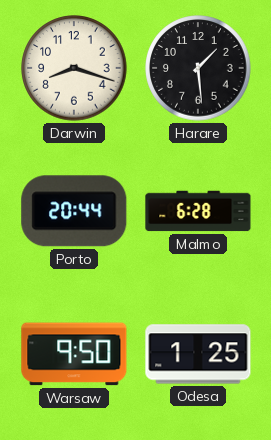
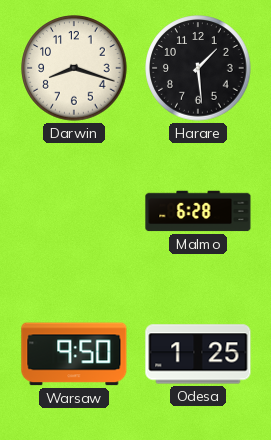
Porto: 20:44 -> none (74, 211)
